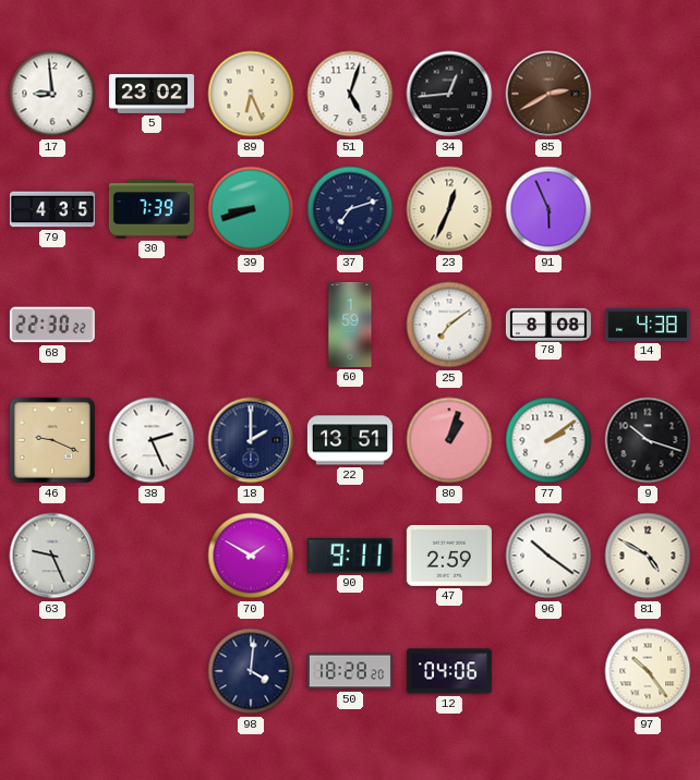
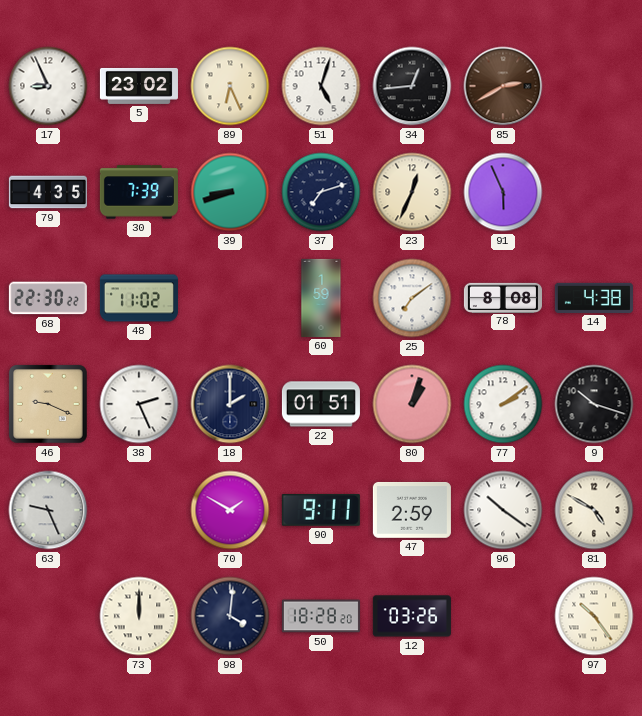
17: 8:59 -> 8:56 (48, 86)
48: none -> 11:02 (139, 298)
22: 13:51 -> 01:51 (321, 404)
73: none -> 12:00 (139, 616)
12: 04:06 -> 03:26 (412, 616)
